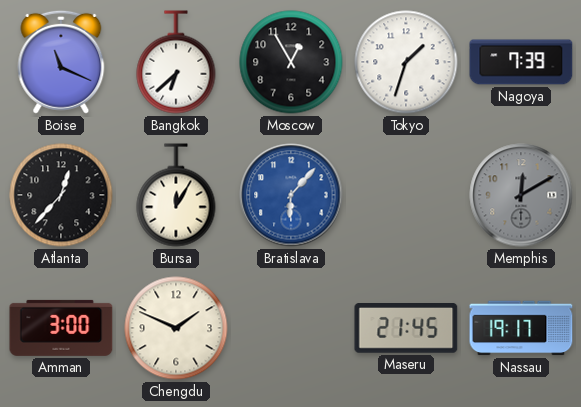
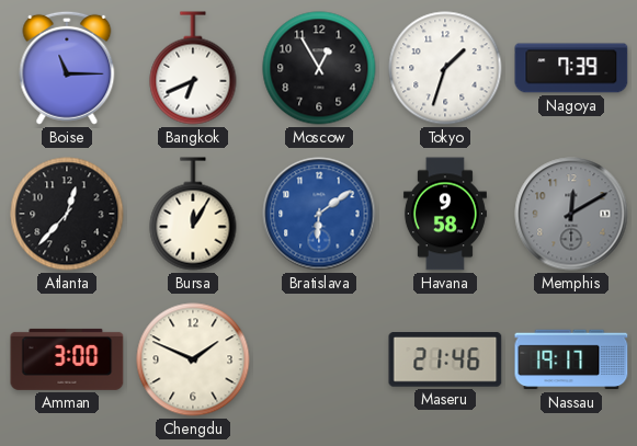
Boise: 11:19 -> 11:15 (67, 68)
Bangkok: 6:38 -> 6:41 (193, 68)
Bratislava: 6:07 -> 6:09 (319, 214)
Havana: none -> 9:58 (445, 214)
Maseru: 21:45 -> 21:46 (445, 361)
